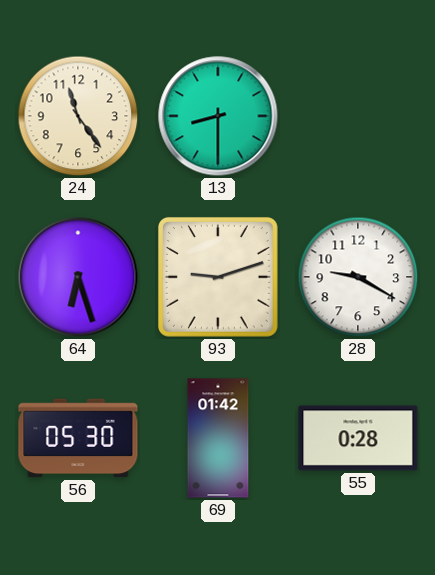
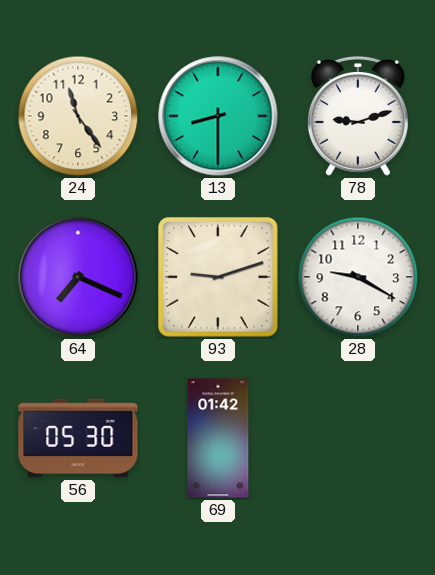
78: none -> 9:12 (358, 117)
64: 6:27 -> 7:19 (78, 277)
55: 0:28 -> none (358, 438)
